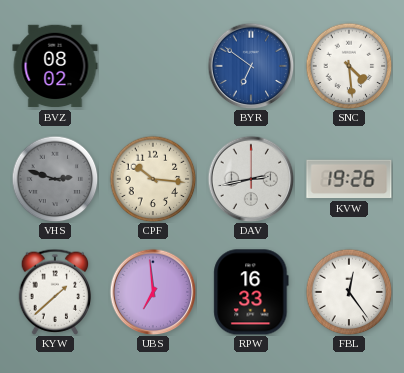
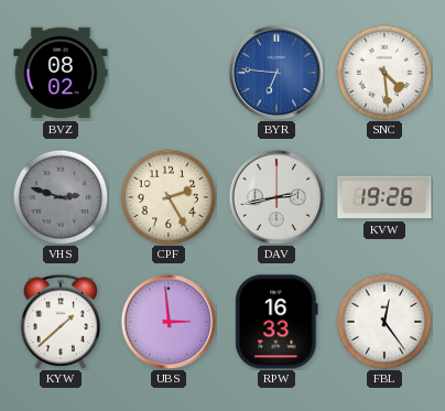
BYR: 6:51 -> 6:46 (276, 73)
CPF: 10:16 -> 2:25 (169, 197)
UBS: 6:59 -> 2:59 (169, 322)
